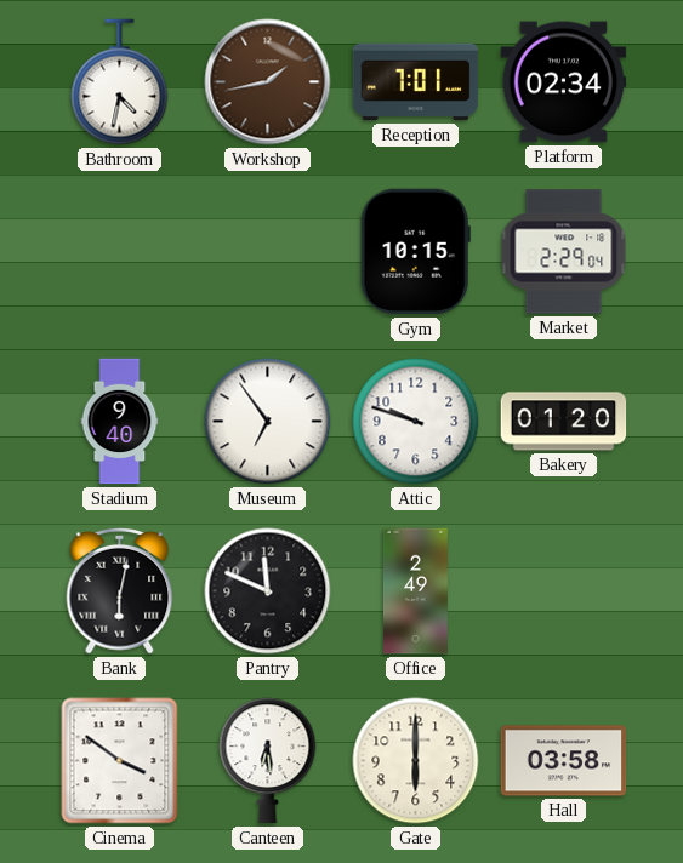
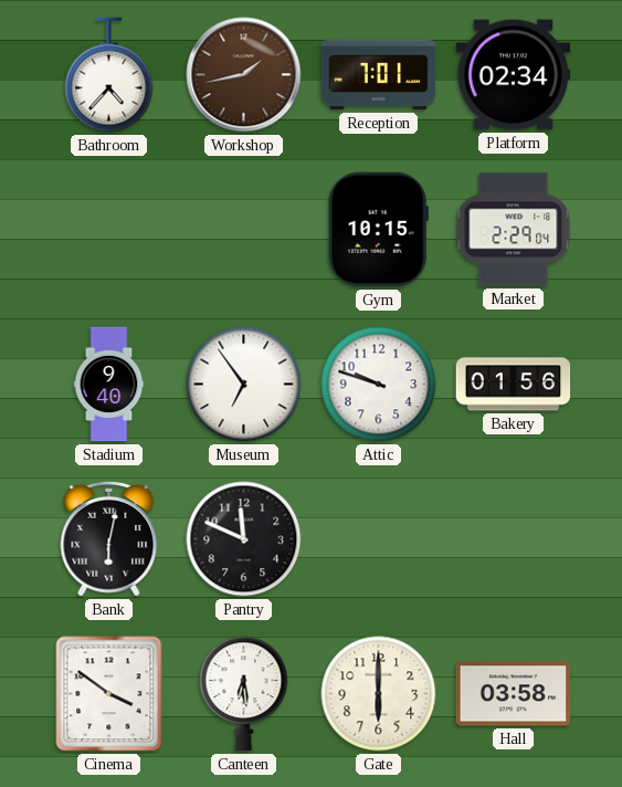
Bathroom: 4:32 -> 4:37 (109, 75)
Bakery: 01:20 -> 01:56 (514, 385)
Office: 2:49 -> none (415, 591)
